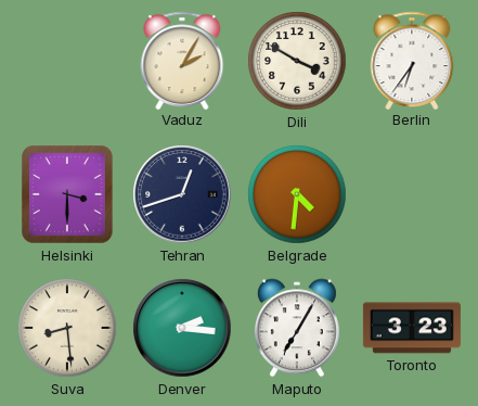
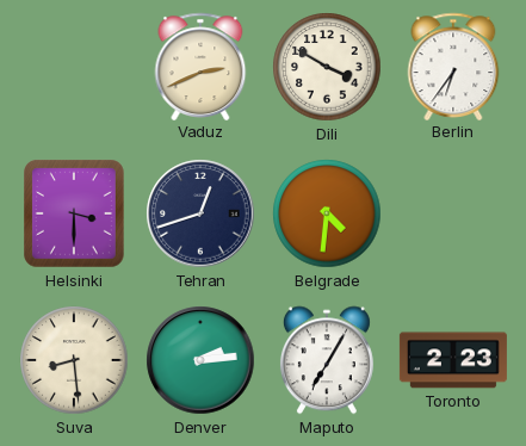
Vaduz: 2:05 -> 2:41 (200, 66)
Denver: 2:16 -> 2:14 (200, 360)
Toronto: 3:23 -> 2:23 (453, 360)
